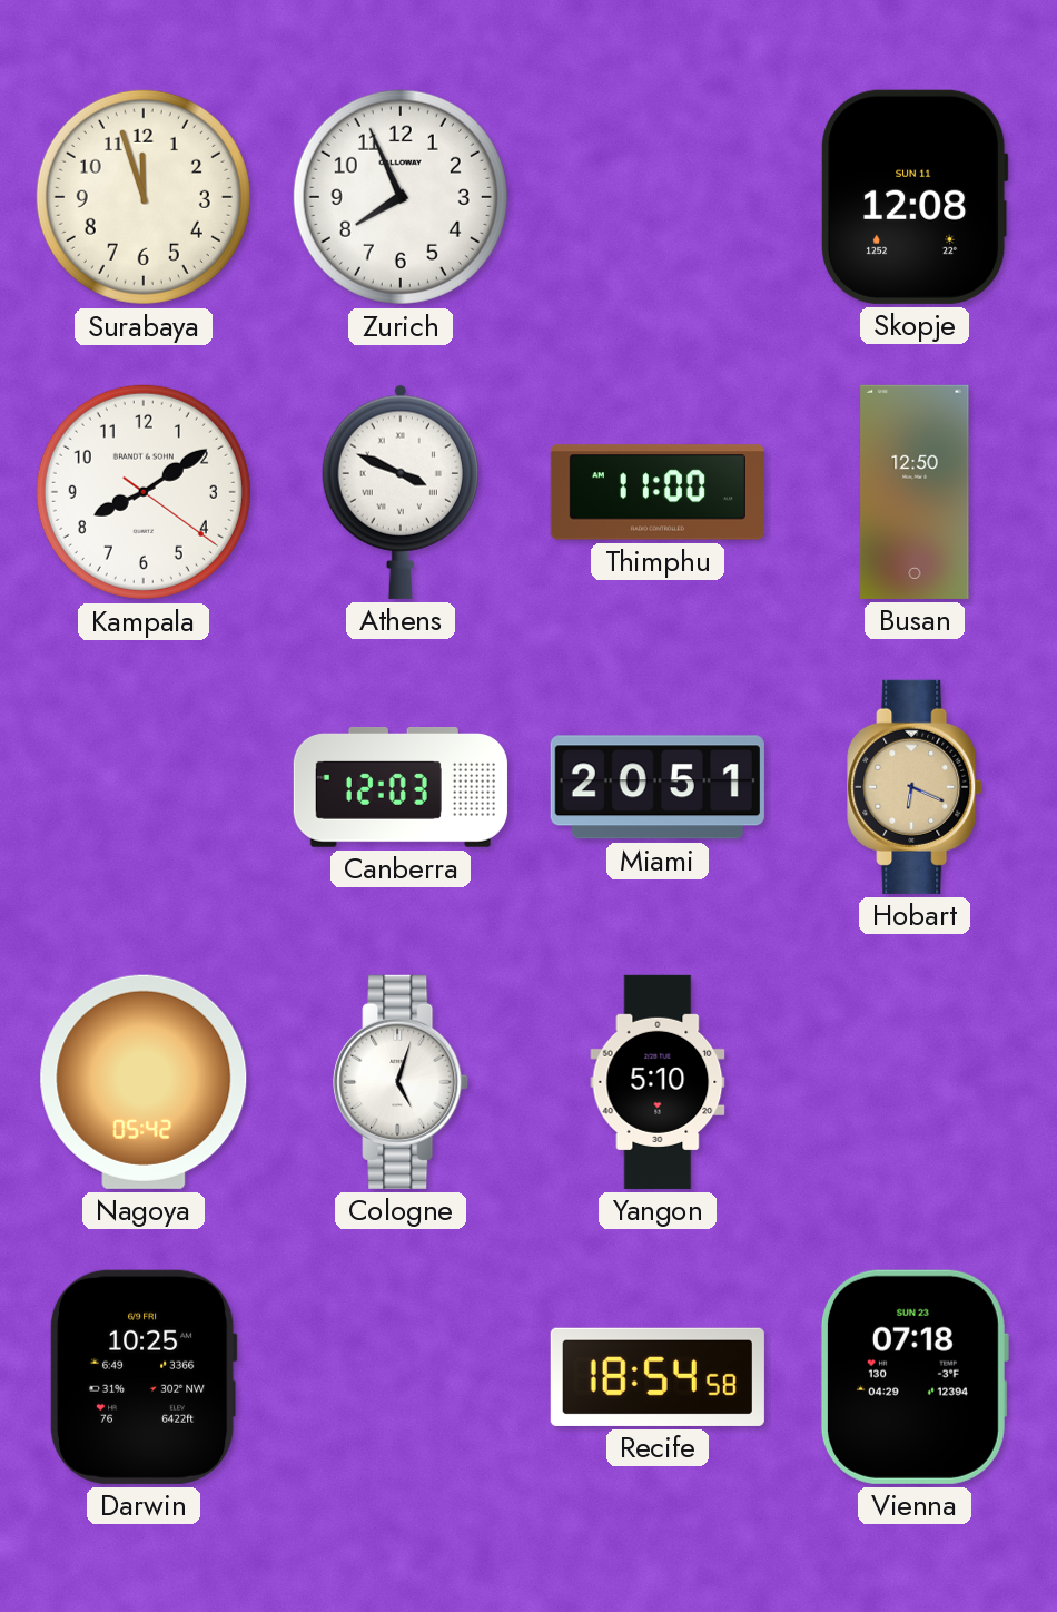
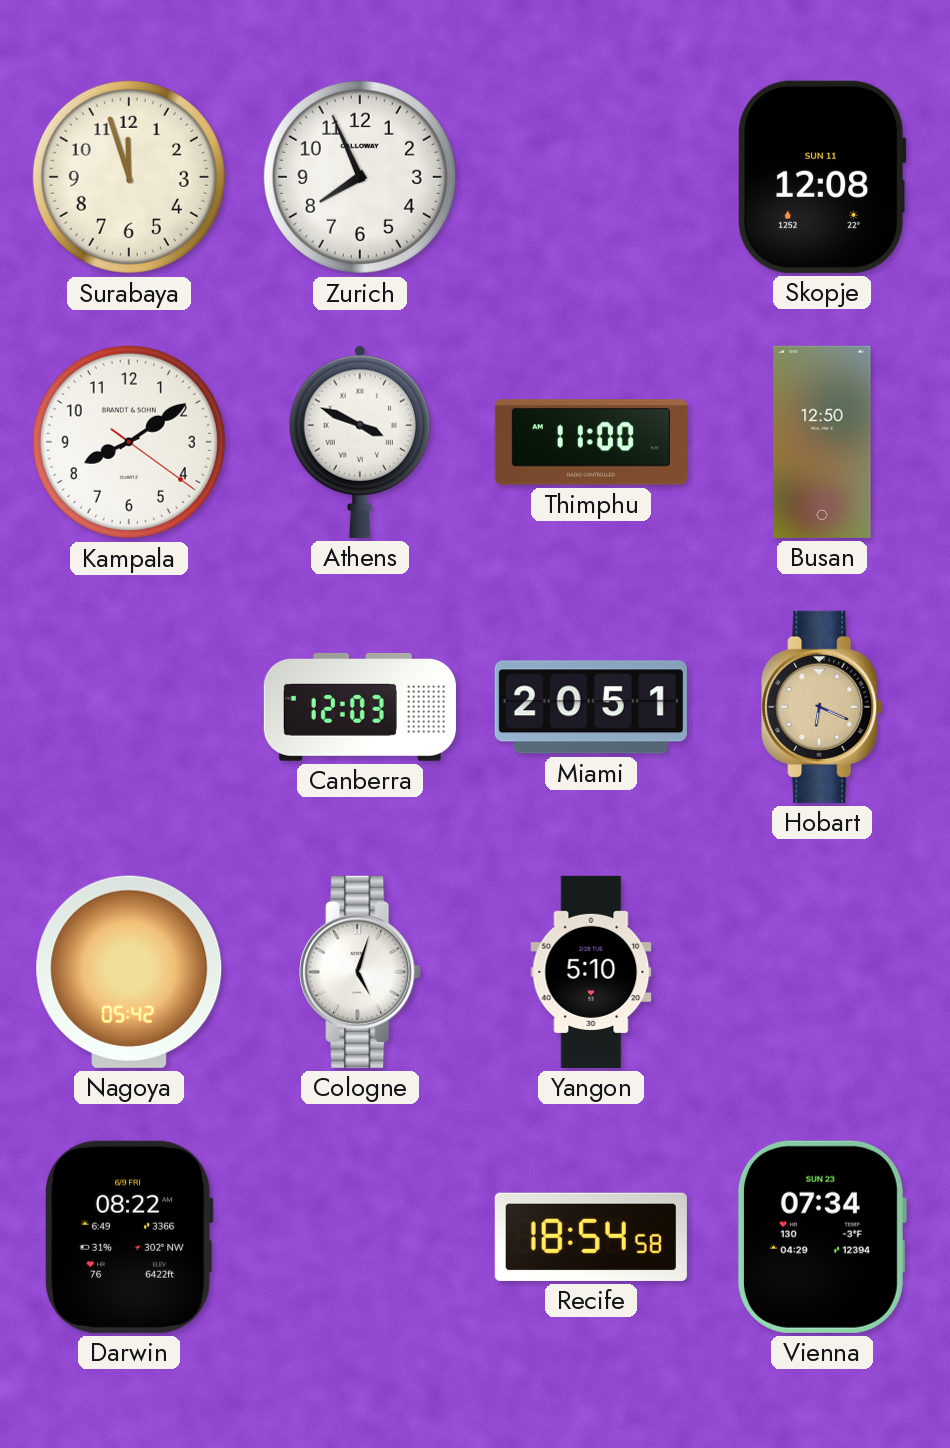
Darwin: 10:25 -> 08:22 (129, 1237)
Vienna: 07:18 -> 07:34 (821, 1237)
